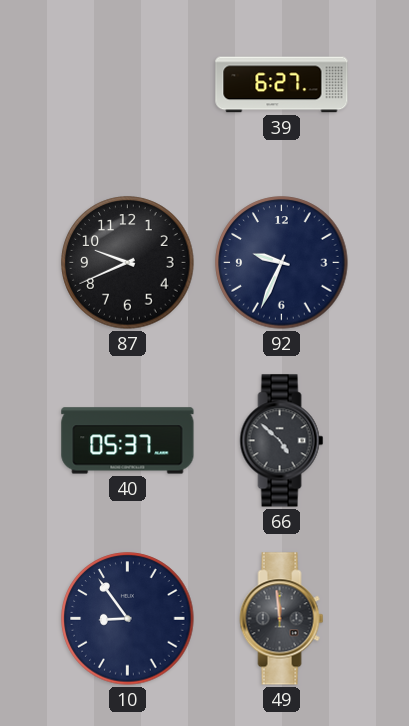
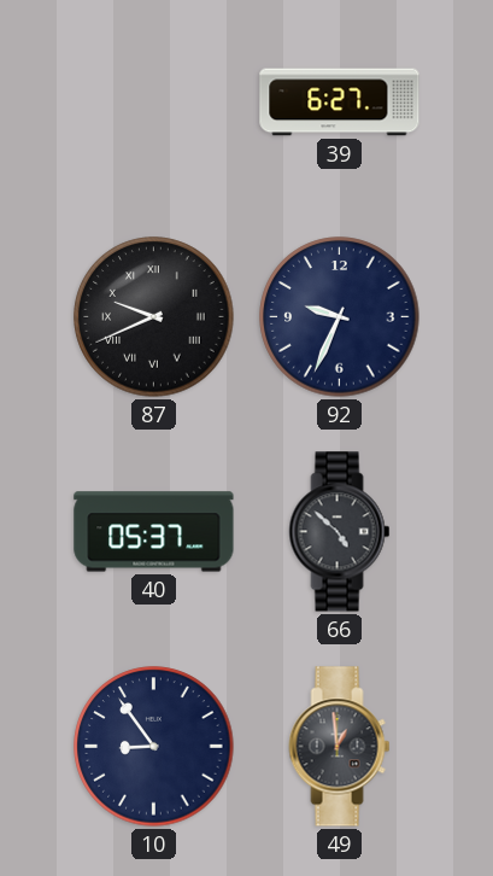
87 numerals: Arabic -> Roman (154, 317)
49: 11:59 -> 12:59 (340, 747)
